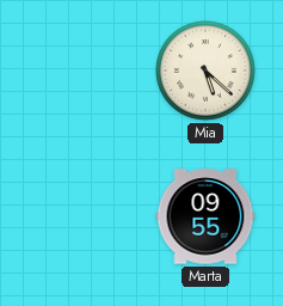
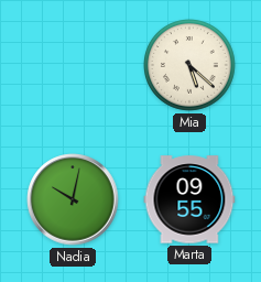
Nadia: none -> 10:02 (73, 199)
